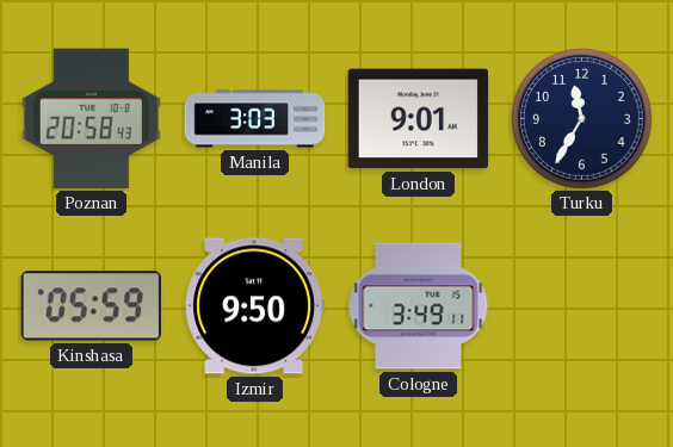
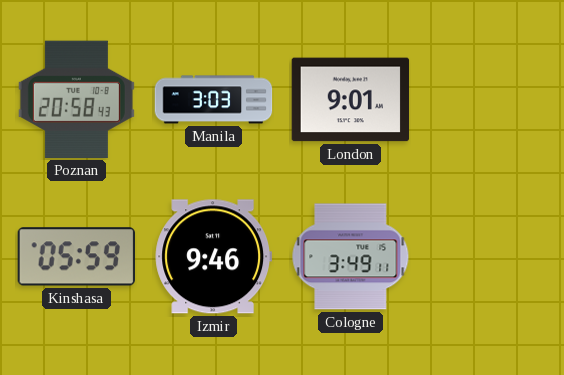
Turku: 11:35 -> none (582, 119)
Izmir: 9:50 -> 9:46 (213, 257)
